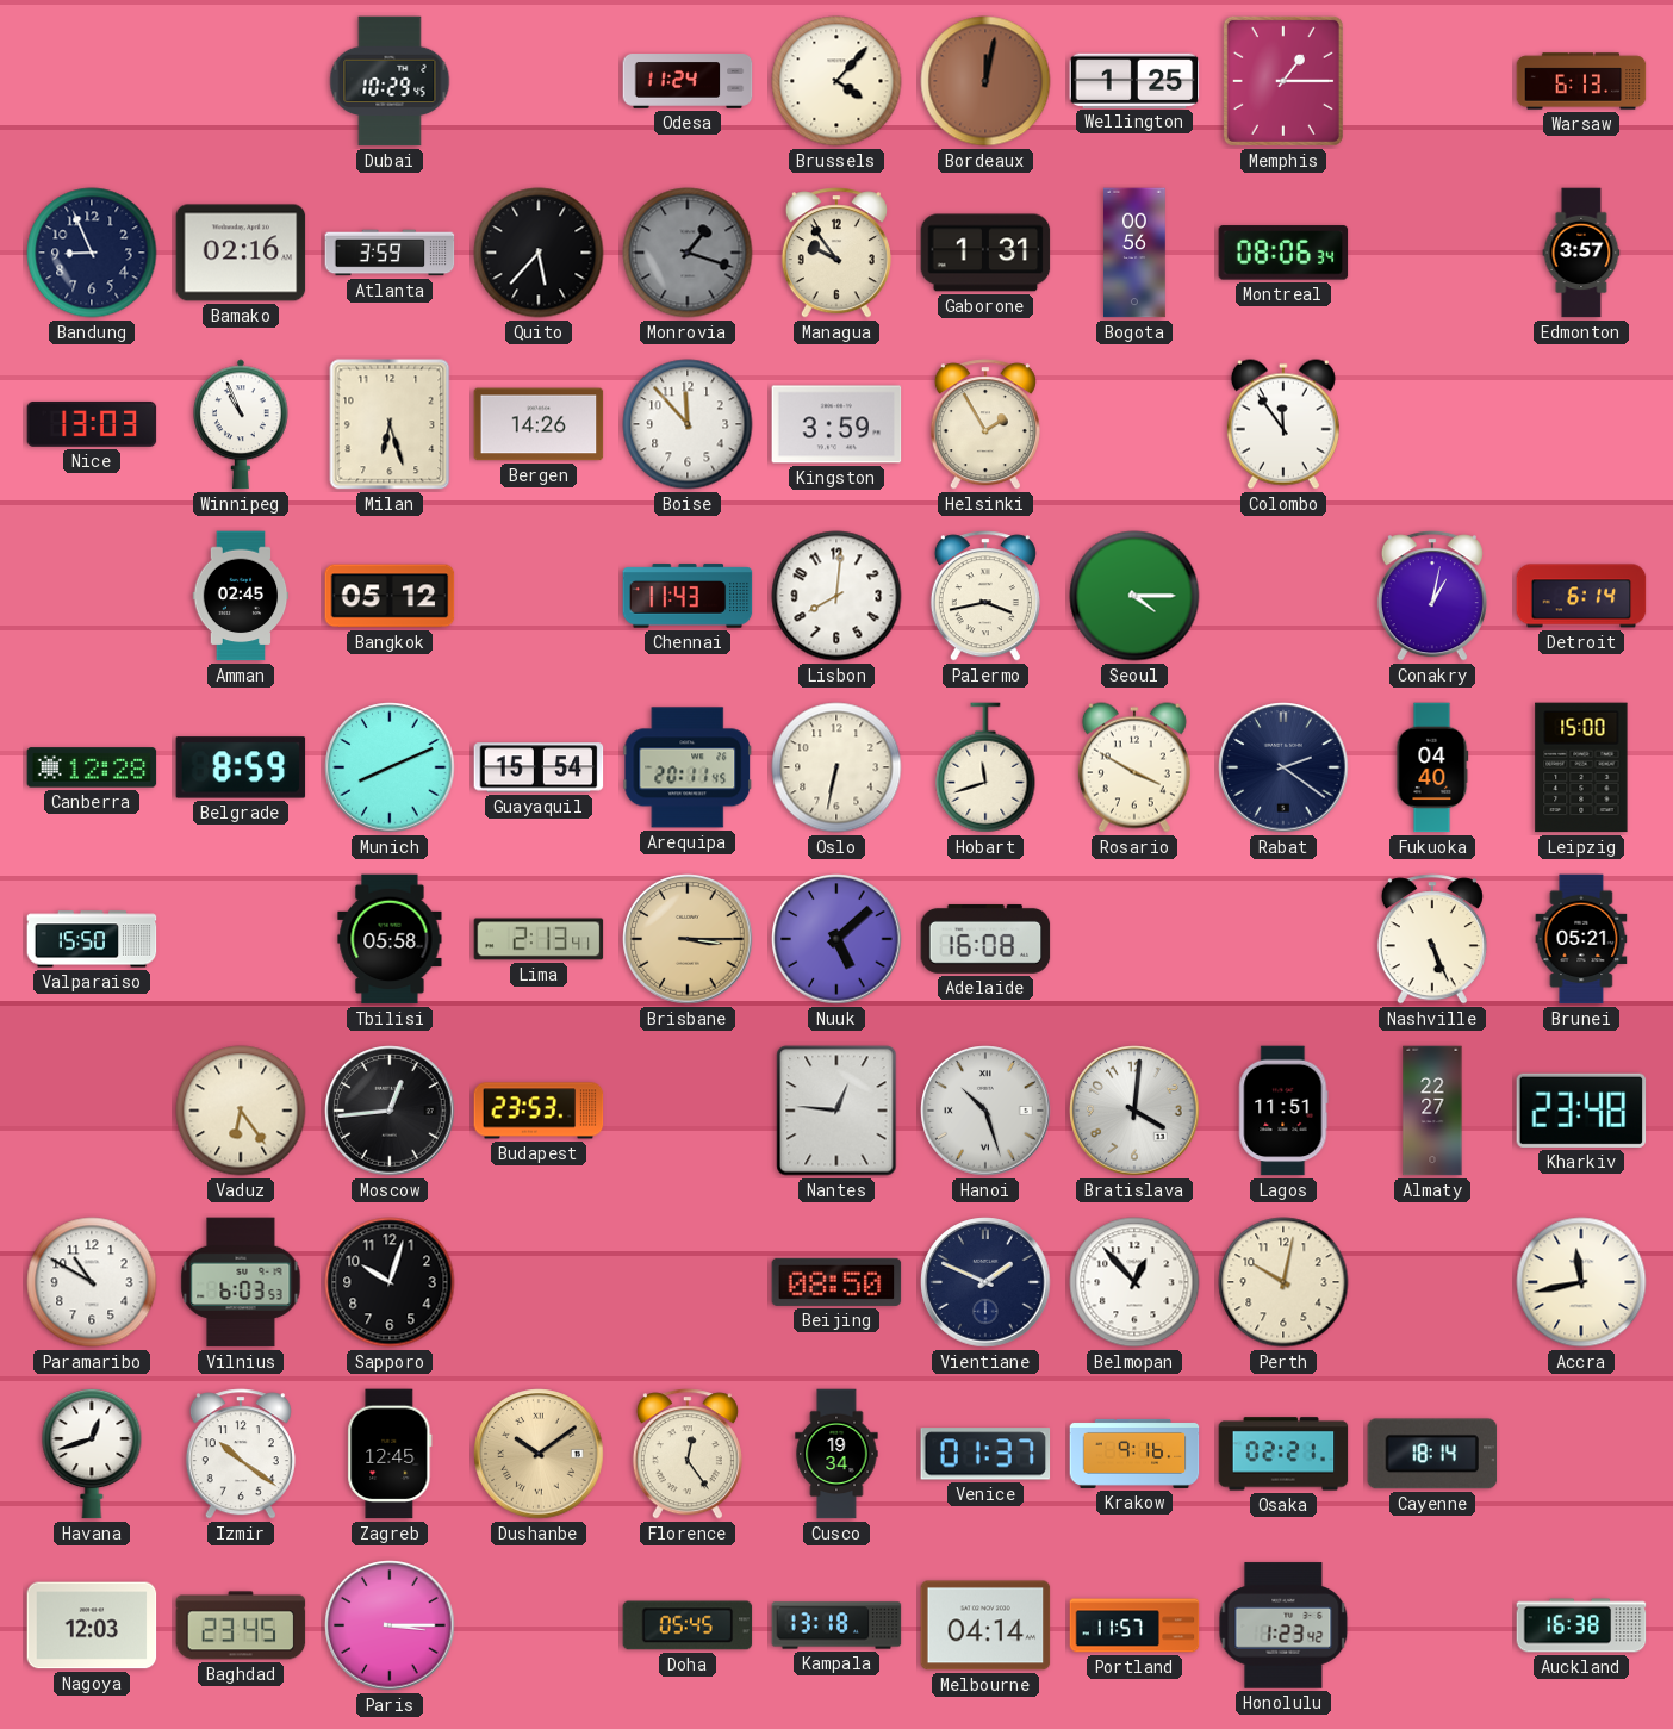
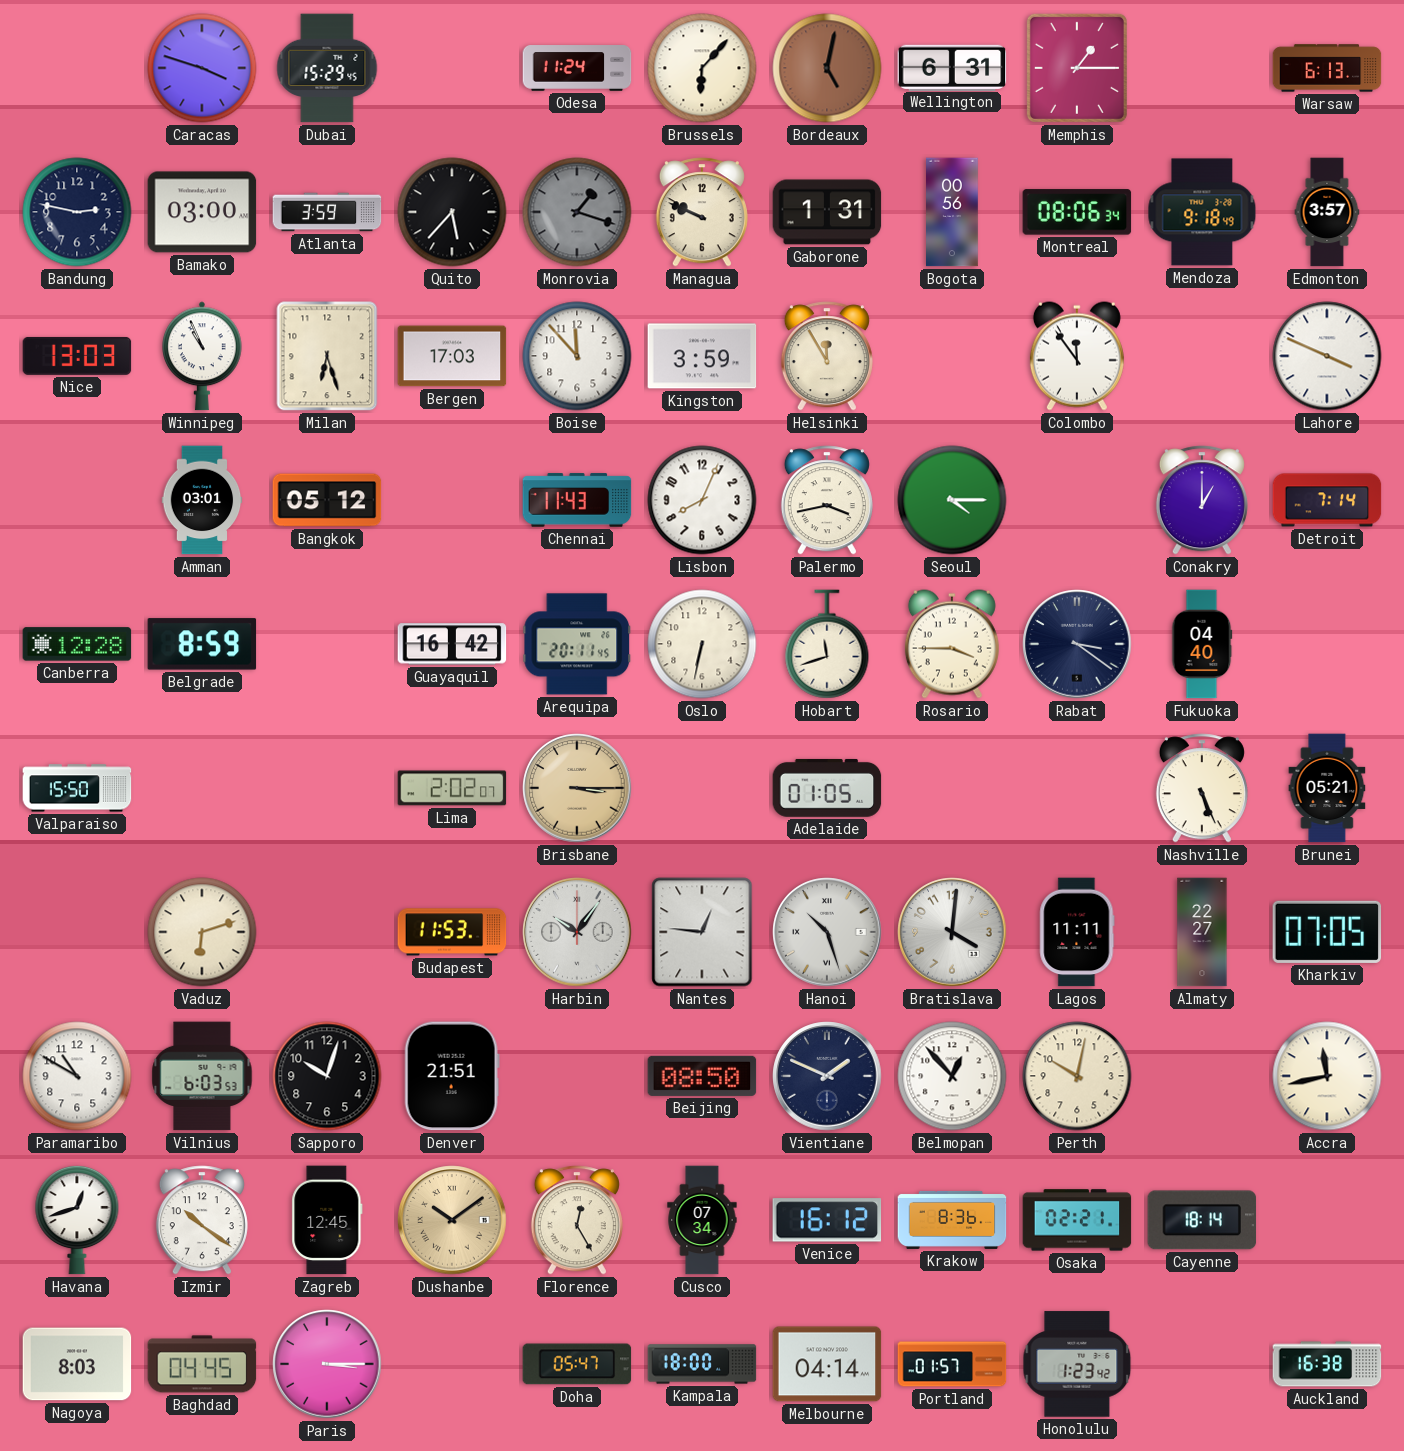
Caracas: none -> 3:48 (202, 68)
Dubai: 10:29 -> 15:29 (327, 68)
Brussels: 4:07 -> 6:07 (702, 68)
Bordeaux: 12:02 -> 5:02 (827, 68)
Wellington: 1:25 -> 6:31 (952, 67)
Bandung: 8:56 -> 2:47 (77, 212)
Bamako: 02:16 -> 03:00 (202, 212)
Managua: 9:54 -> 9:49 (702, 212)
Mendoza: none -> 9:18 (1202, 212)
Bergen: 14:26 -> 17:03 (452, 356)
Helsinki: 1:55 -> 11:55 (827, 356)
Lahore: none -> 3:49 (1327, 356)
Amman: 02:45 -> 03:01 (202, 500)
Lisbon: 8:01 -> 8:04 (702, 500)
Conakry: 1:02 -> 1:00 (1202, 500)
Detroit: 6:14 -> 7:14 (1327, 500)
Munich: 8:11 -> none (390, 767)
Guayaquil: 15:54 -> 16:42 (452, 644)
Rosario: 3:50 -> 3:45 (952, 644)
Rabat: 2:21 -> 3:21 (1077, 644)
Leipzig: 15:00 -> none (1581, 767)
Tbilisi: 05:58 -> none (390, 939)
Lima: 2:13 -> 2:02 (452, 788)
Nuuk: 5:08 -> none (836, 939)
Adelaide: 16:08 -> 01:05 (827, 788)
Vaduz: 6:24 -> 6:12 (202, 932)
Moscow: 12:44 -> none (390, 1111)
Budapest: 23:53 -> 11:53 (452, 932)
Harbin: none -> 10:06 (577, 932)
Lagos: 11:51 -> 11:11 (1077, 932)
Kharkiv: 23:48 -> 07:05 (1327, 932)
Denver: none -> 21:51 (452, 1076)
Florence: 12:24 -> 12:25 (577, 1220)
Cusco: 19:34 -> 07:34 (702, 1220)
Venice: 01:37 -> 16:12 (827, 1220)
Krakow: 9:16 -> 8:36 (952, 1220)
Nagoya: 12:03 -> 8:03 (77, 1364)
Baghdad: 23:45 -> 04:45 (202, 1364)
Doha: 05:45 -> 05:47 (577, 1364)
Kampala: 13:18 -> 18:00 (702, 1364)
Portland: 11:57 -> 01:57 (952, 1364)
